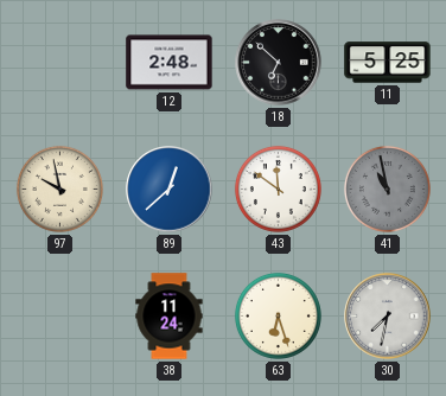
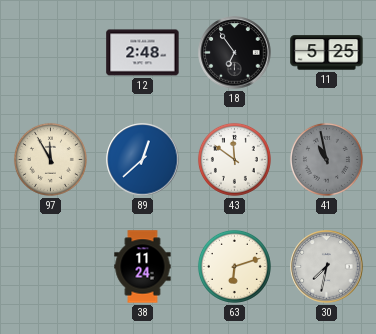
18: 6:52 -> 6:54 (235, 53)
97: 9:58 -> 11:55 (50, 159)
63: 6:27 -> 6:12 (234, 266)
